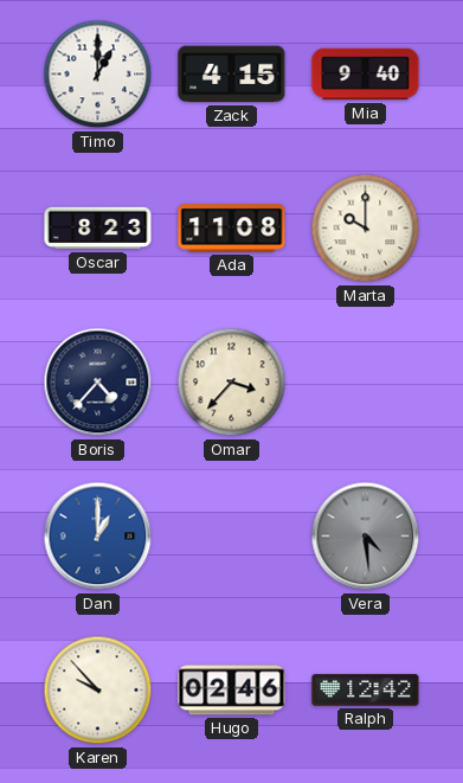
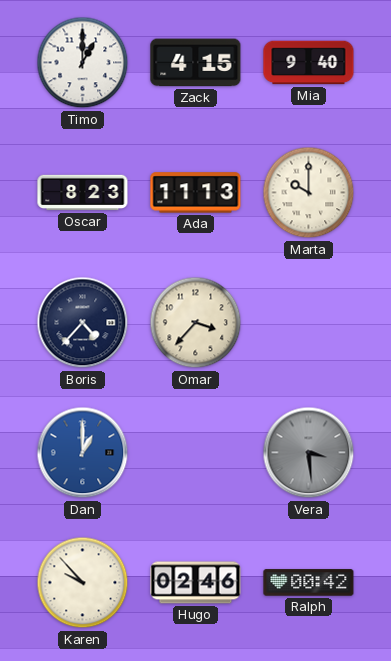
Ada: 11:08 -> 11:13 (196, 193)
Vera: 4:29 -> 3:29 (309, 453)
Ralph: 12:42 -> 00:42 (309, 583)
